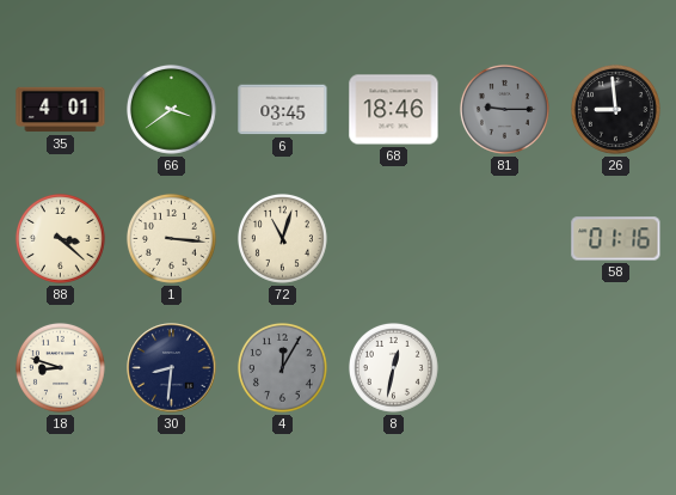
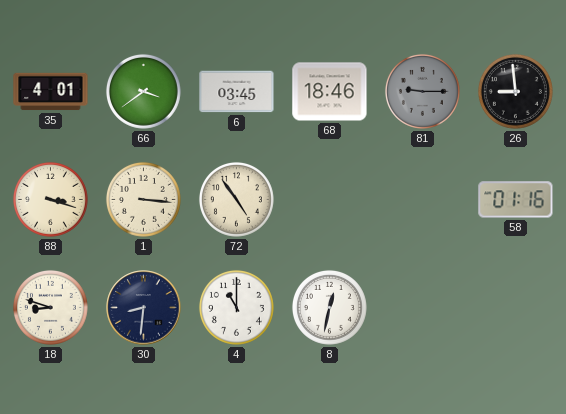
88: 3:22 -> 3:18 (50, 199)
72: 11:03 -> 4:54 (236, 199)
4: 12:05 -> 11:00 (236, 307)
4 dial: grey -> white (236, 307)
